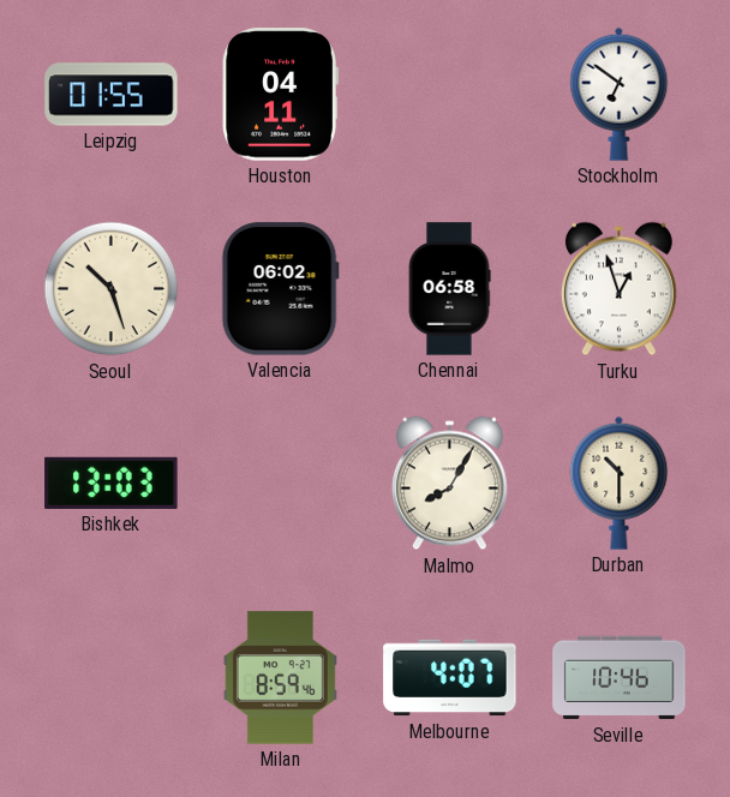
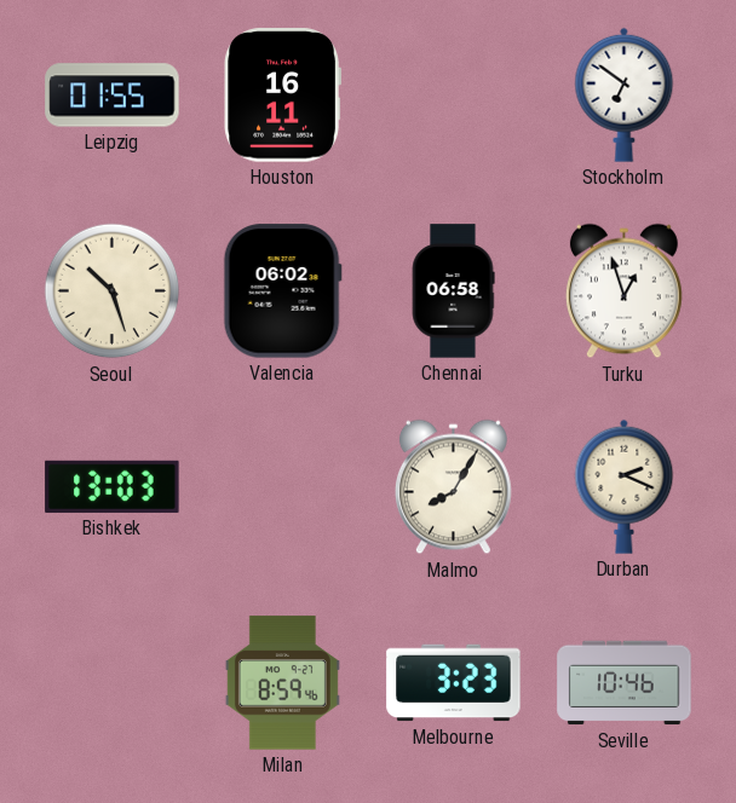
Houston: 04:11 -> 16:11 (282, 96)
Durban: 10:30 -> 2:19 (625, 486)
Melbourne: 4:07 -> 3:23 (454, 683)
